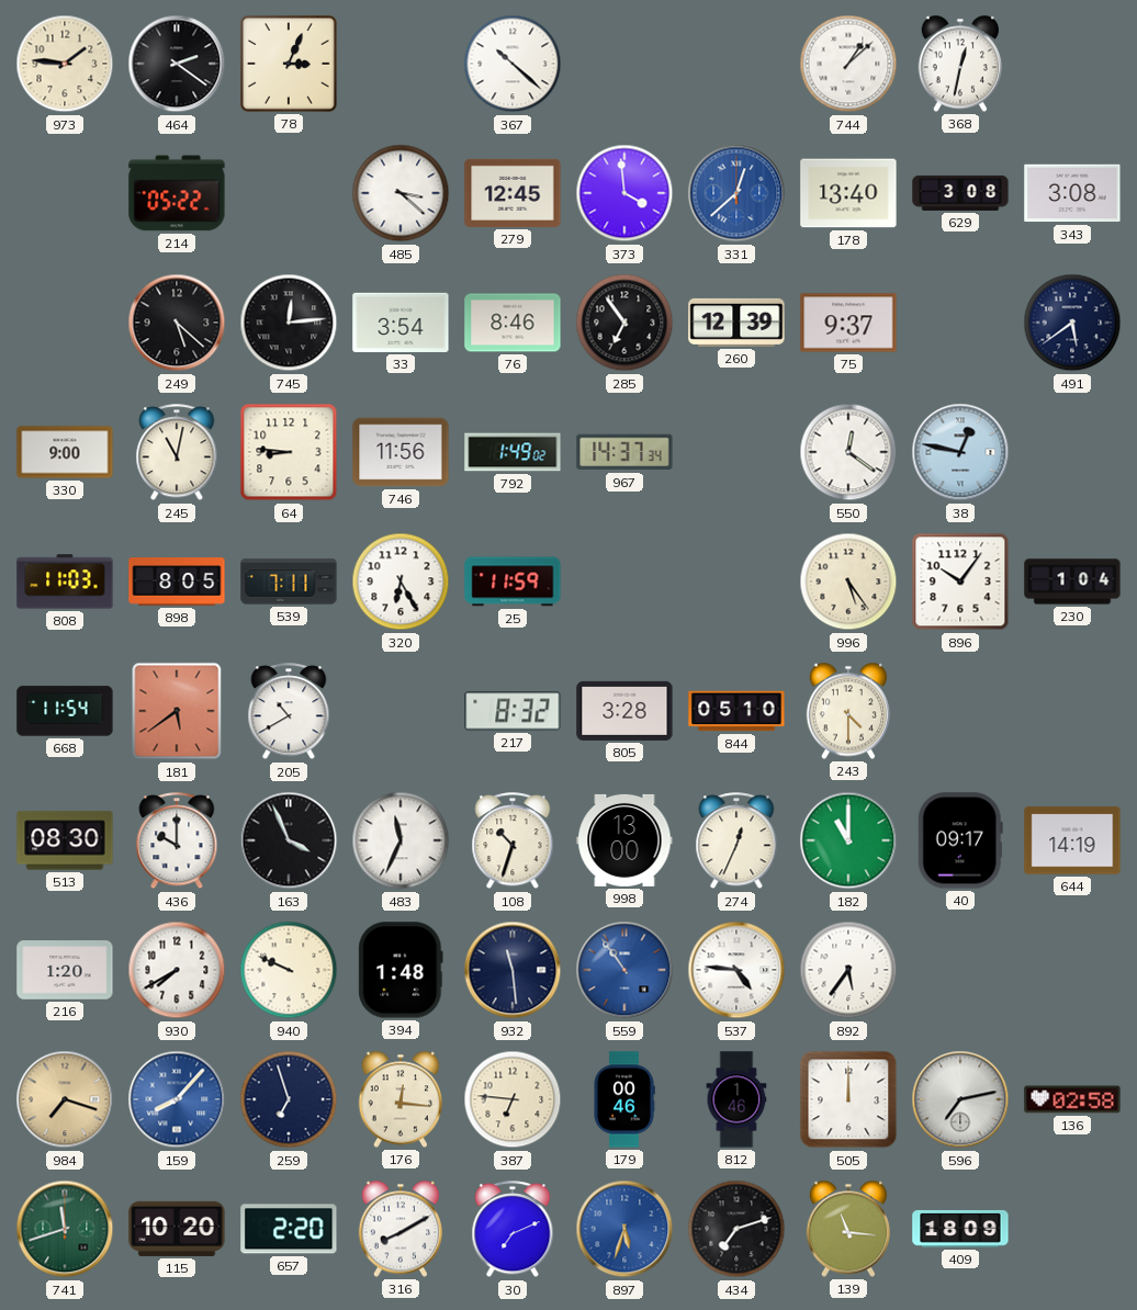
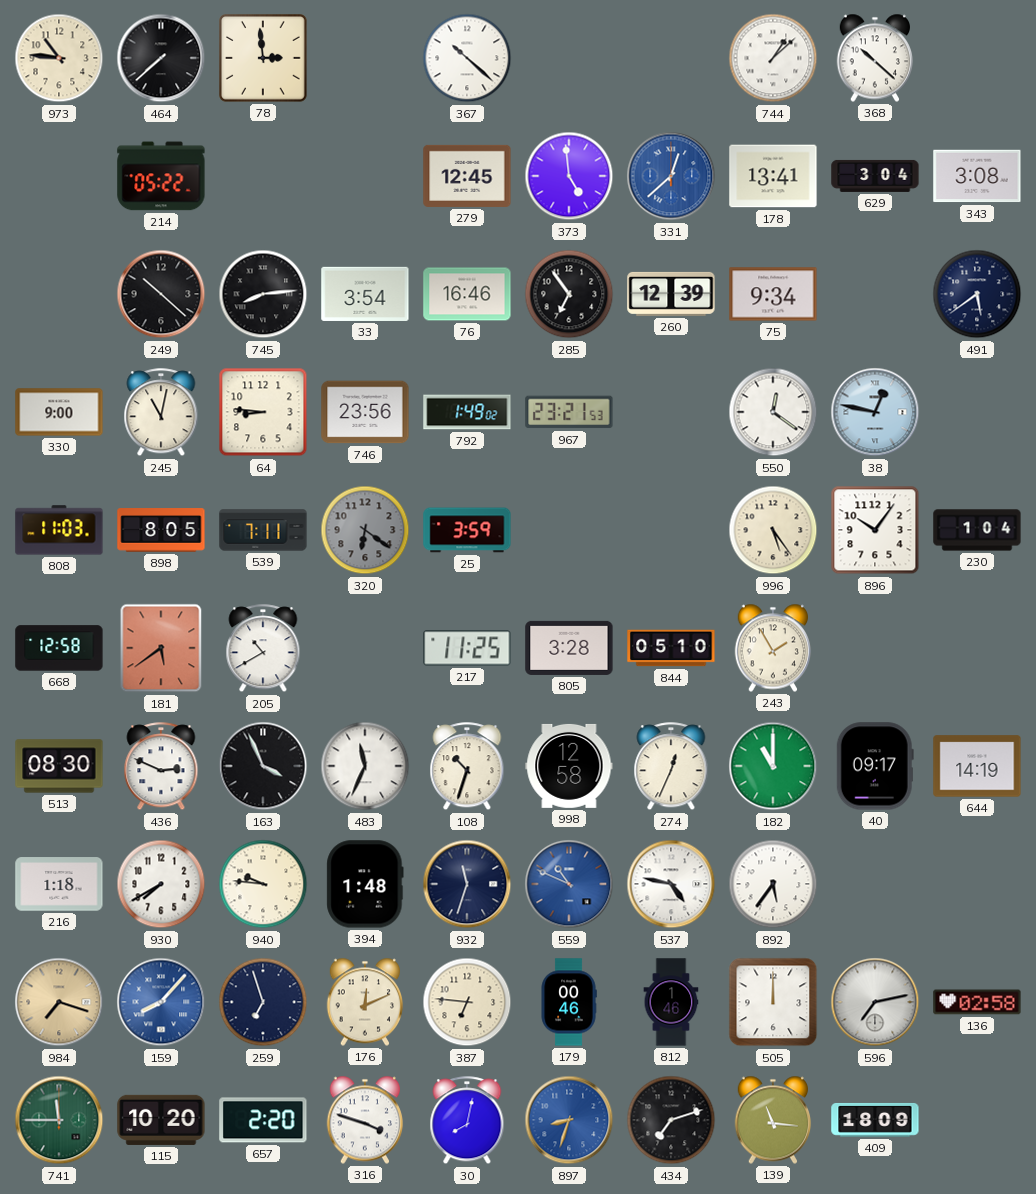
973: 1:46 -> 10:46 (59, 58)
464: 2:21 -> 7:38 (161, 58)
78: 3:04 -> 2:59 (264, 59)
368: 12:32 -> 10:22 (875, 58)
485: 3:22 -> none (401, 193)
373: 3:59 -> 4:59 (569, 176)
178: 13:40 -> 13:41 (773, 176)
629: 3:08 -> 3:04 (875, 176)
249: 5:22 -> 10:22 (161, 294)
745: 12:14 -> 8:14 (263, 294)
76: 8:46 -> 16:46 (467, 294)
75: 9:37 -> 9:34 (773, 294)
746: 11:56 -> 23:56 (365, 412)
967: 14:37 -> 23:21 (569, 412)
320: 6:25 -> 6:21 (365, 530)
320 dial: white -> grey (365, 530)
25: 11:59 -> 3:59 (467, 530)
668: 11:54 -> 12:58 (59, 648)
217: 8:32 -> 11:25 (467, 648)
243: 4:30 -> 1:55 (773, 648)
436: 10:00 -> 2:49 (161, 767)
998: 13:00 -> 12:58 (569, 766)
216: 1:20 -> 1:18 (59, 884)
940: 9:49 -> 9:46 (263, 884)
932: 11:29 -> 11:33 (467, 884)
559: 10:54 -> 10:49 (569, 884)
537: 4:46 -> 4:47 (671, 884)
176: 12:16 -> 12:11 (365, 1002)
741: 11:42 -> 11:45 (59, 1120)
316: 8:10 -> 3:48 (365, 1120)
30: 7:11 -> 8:02 (467, 1121)
897: 5:33 -> 8:33 (569, 1120)
